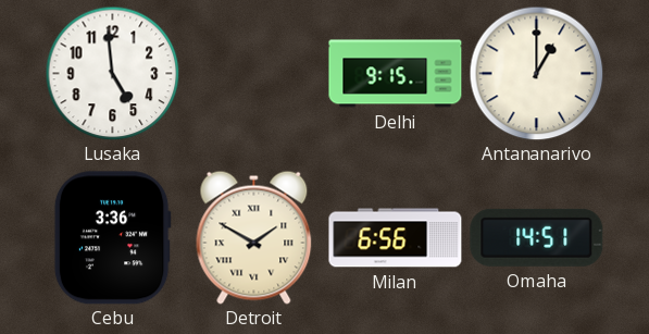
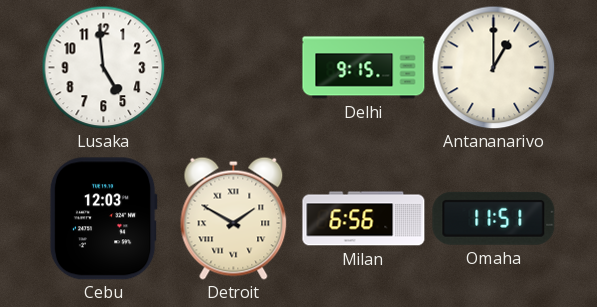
Cebu: 3:36 -> 12:03 (103, 219)
Omaha: 14:51 -> 11:51 (494, 218)
